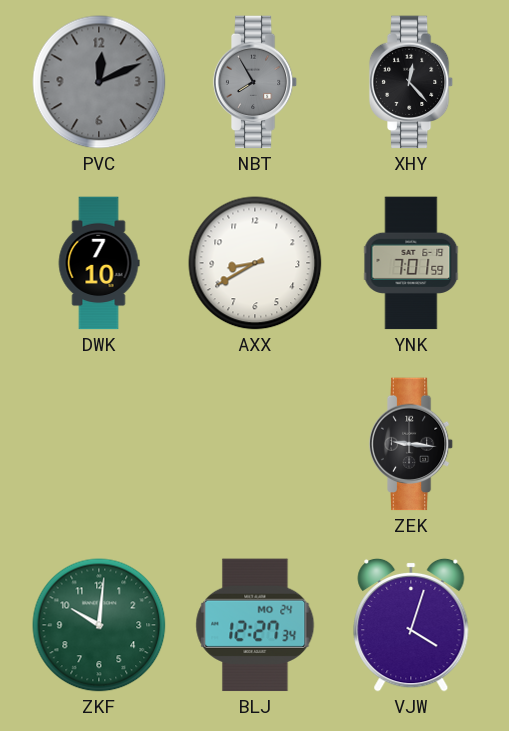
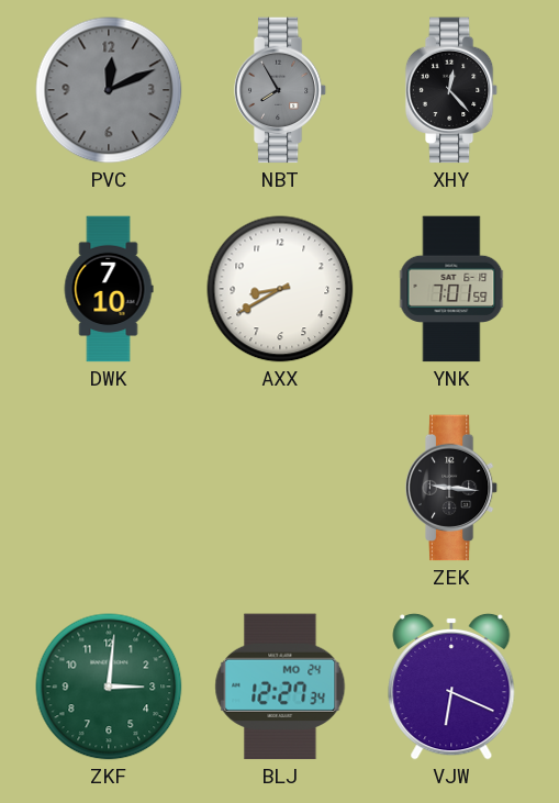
ZKF: 10:01 -> 3:01 (109, 687)
VJW: 4:03 -> 6:19 (451, 687)
